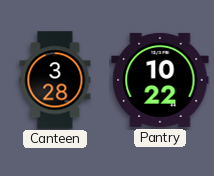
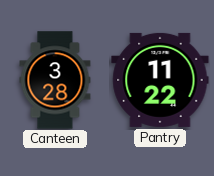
Pantry: 10:22 -> 11:22 (160, 80)
